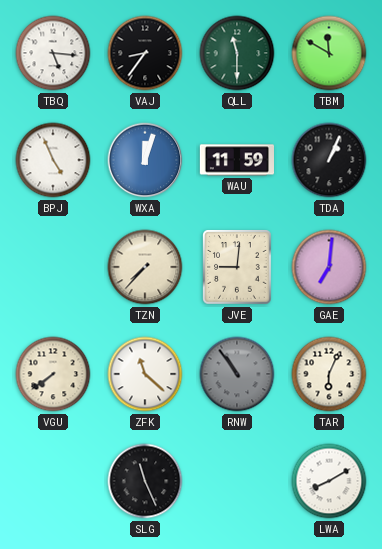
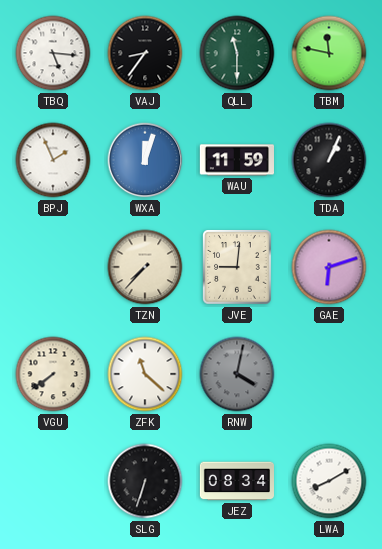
TBM: 11:50 -> 11:47 (329, 53)
BPJ: 4:56 -> 1:56 (53, 160)
GAE: 7:01 -> 6:12 (329, 267)
RNW: 10:54 -> 4:02 (237, 374)
TAR: 6:04 -> none (329, 374)
SLG: 11:26 -> 6:33 (145, 481)
JEZ: none -> 08:34 (236, 481)
